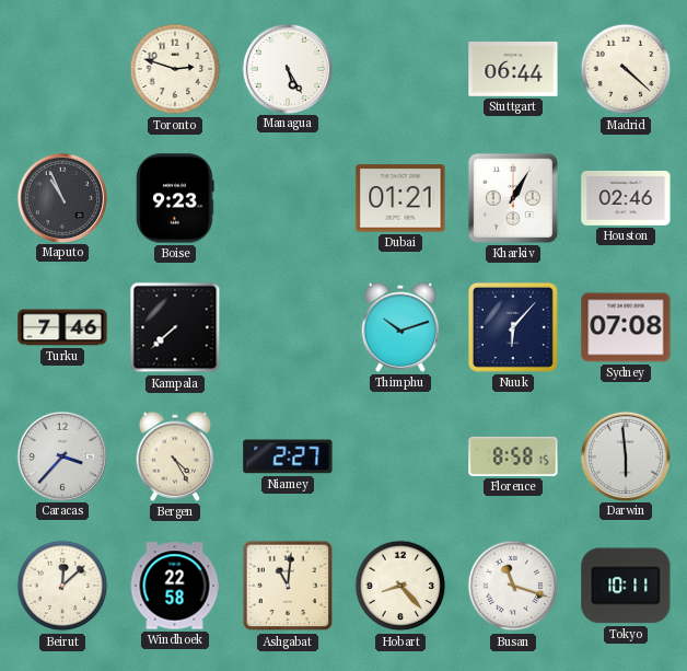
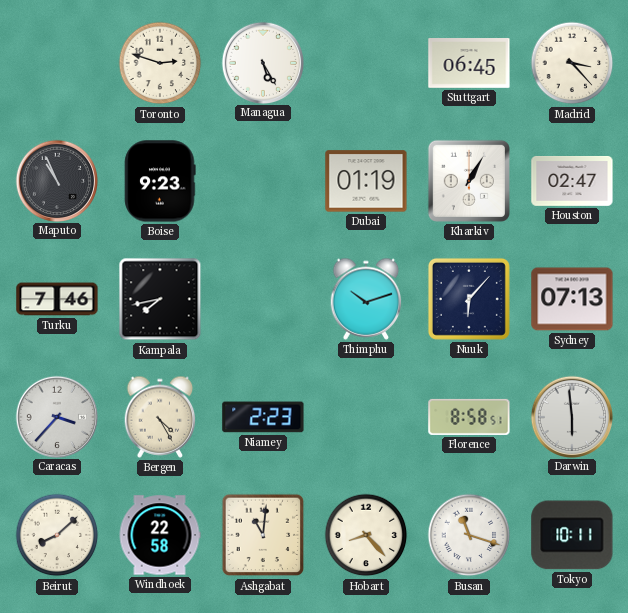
Stuttgart: 06:44 -> 06:45 (469, 64)
Madrid: 4:22 -> 3:23 (572, 63)
Dubai: 01:21 -> 01:19 (366, 181)
Houston: 02:46 -> 02:47 (572, 182)
Kampala: 7:38 -> 7:43 (160, 299)
Sydney: 07:08 -> 07:13 (572, 299)
Niamey: 2:27 -> 2:23 (263, 417)
Florence: 8:58:15 -> 8:58:51 (469, 417)
Beirut: 12:08 -> 8:08 (57, 535)
